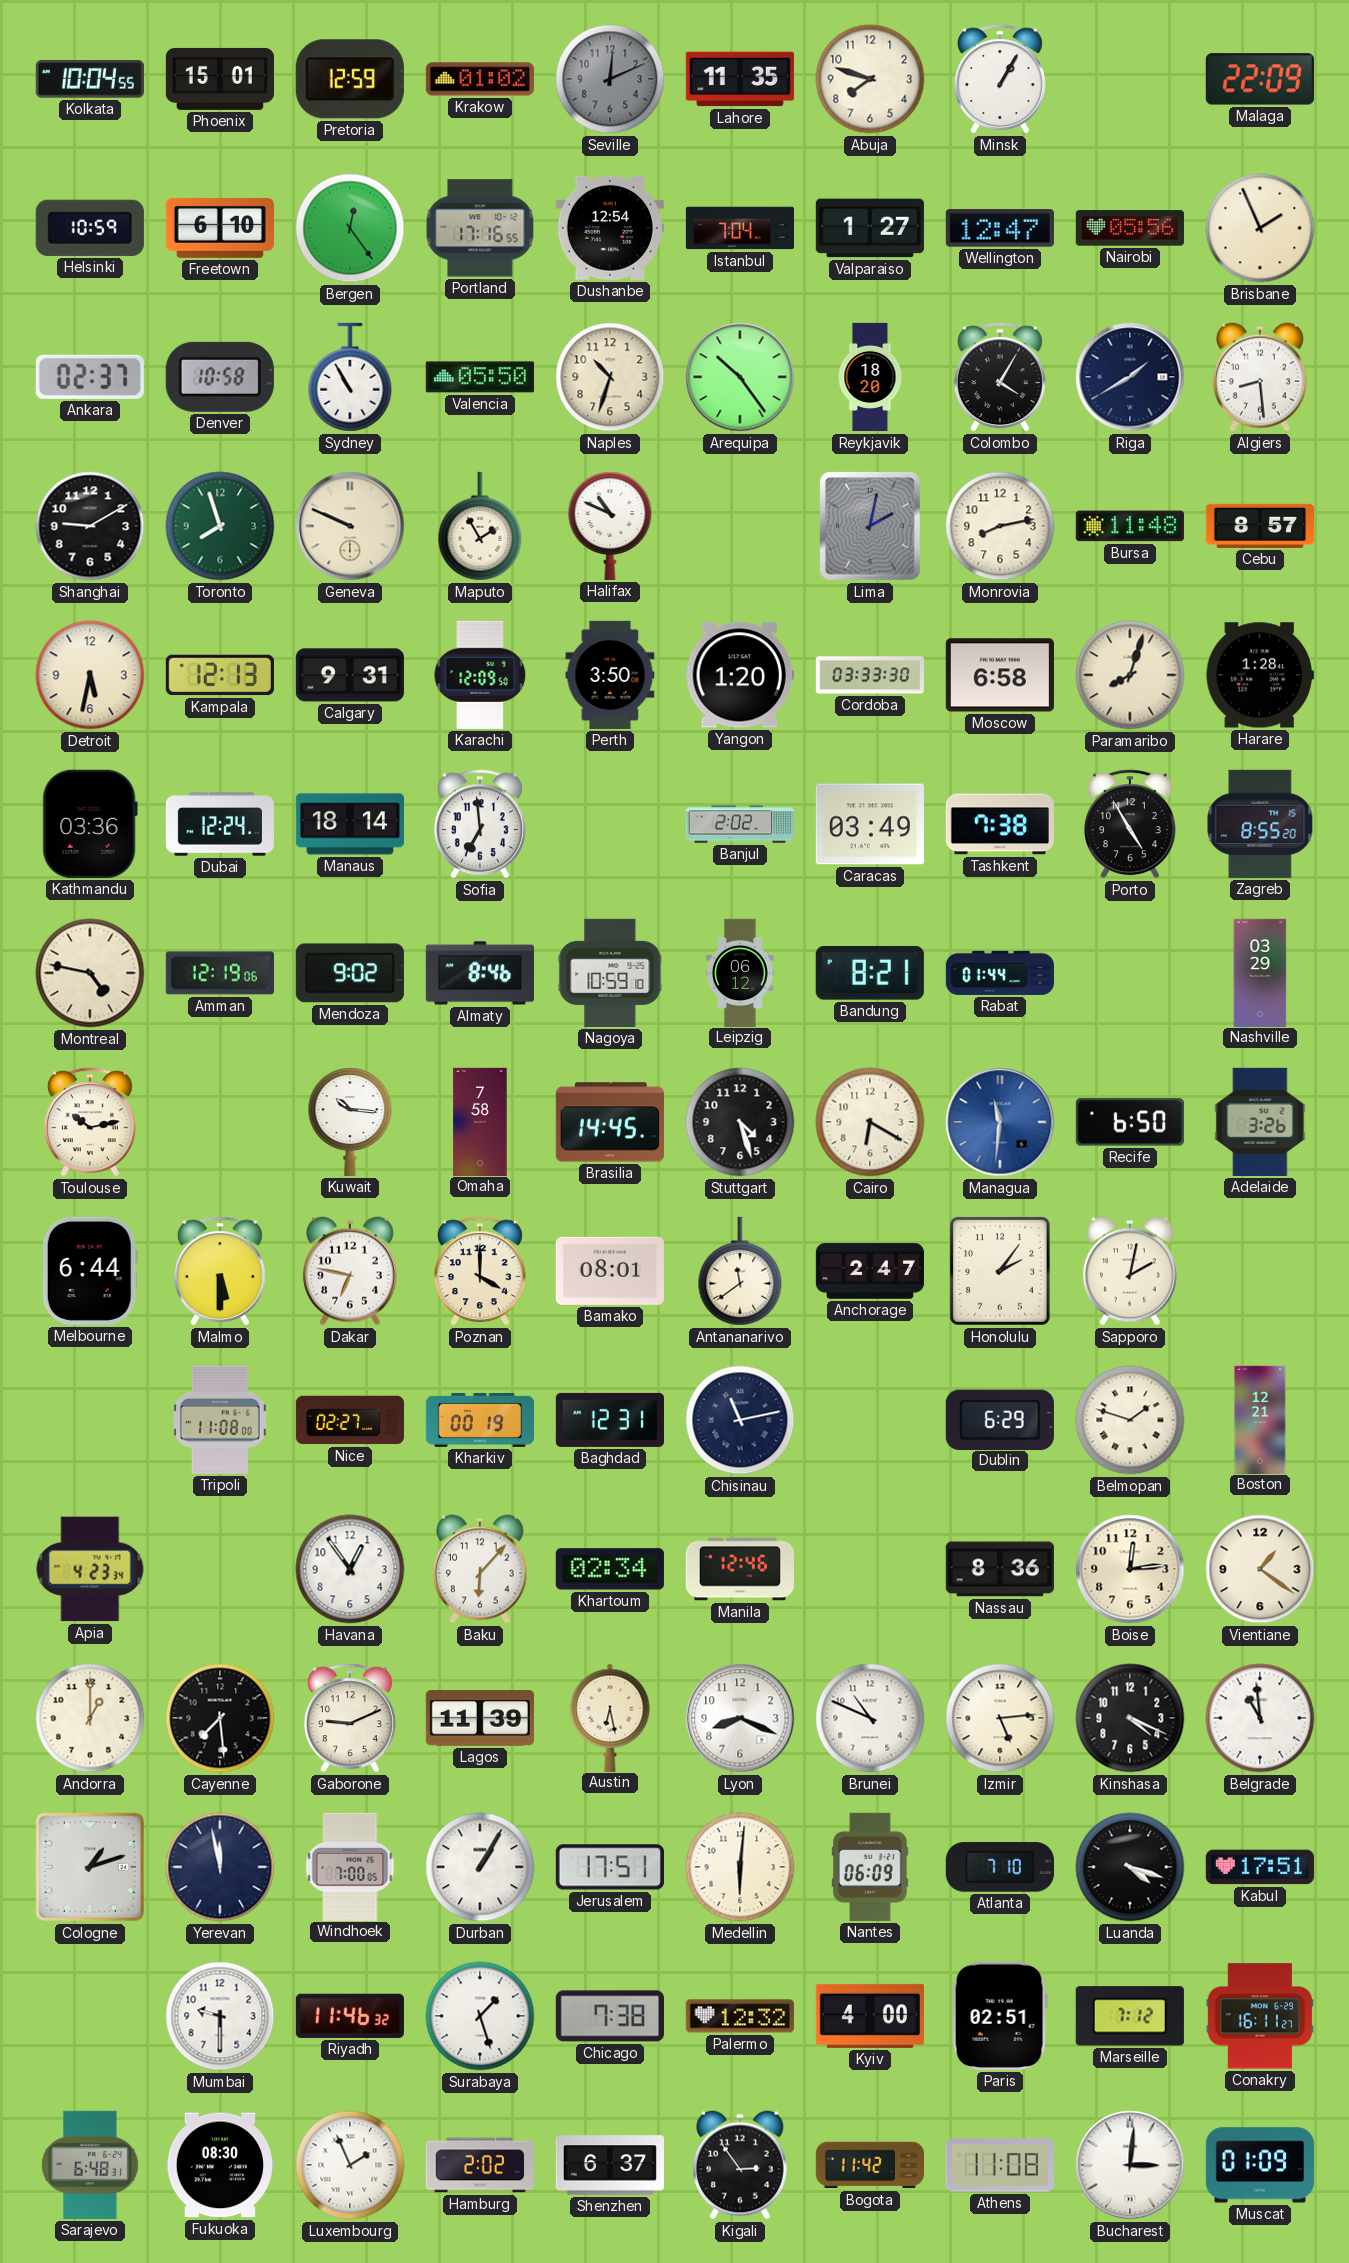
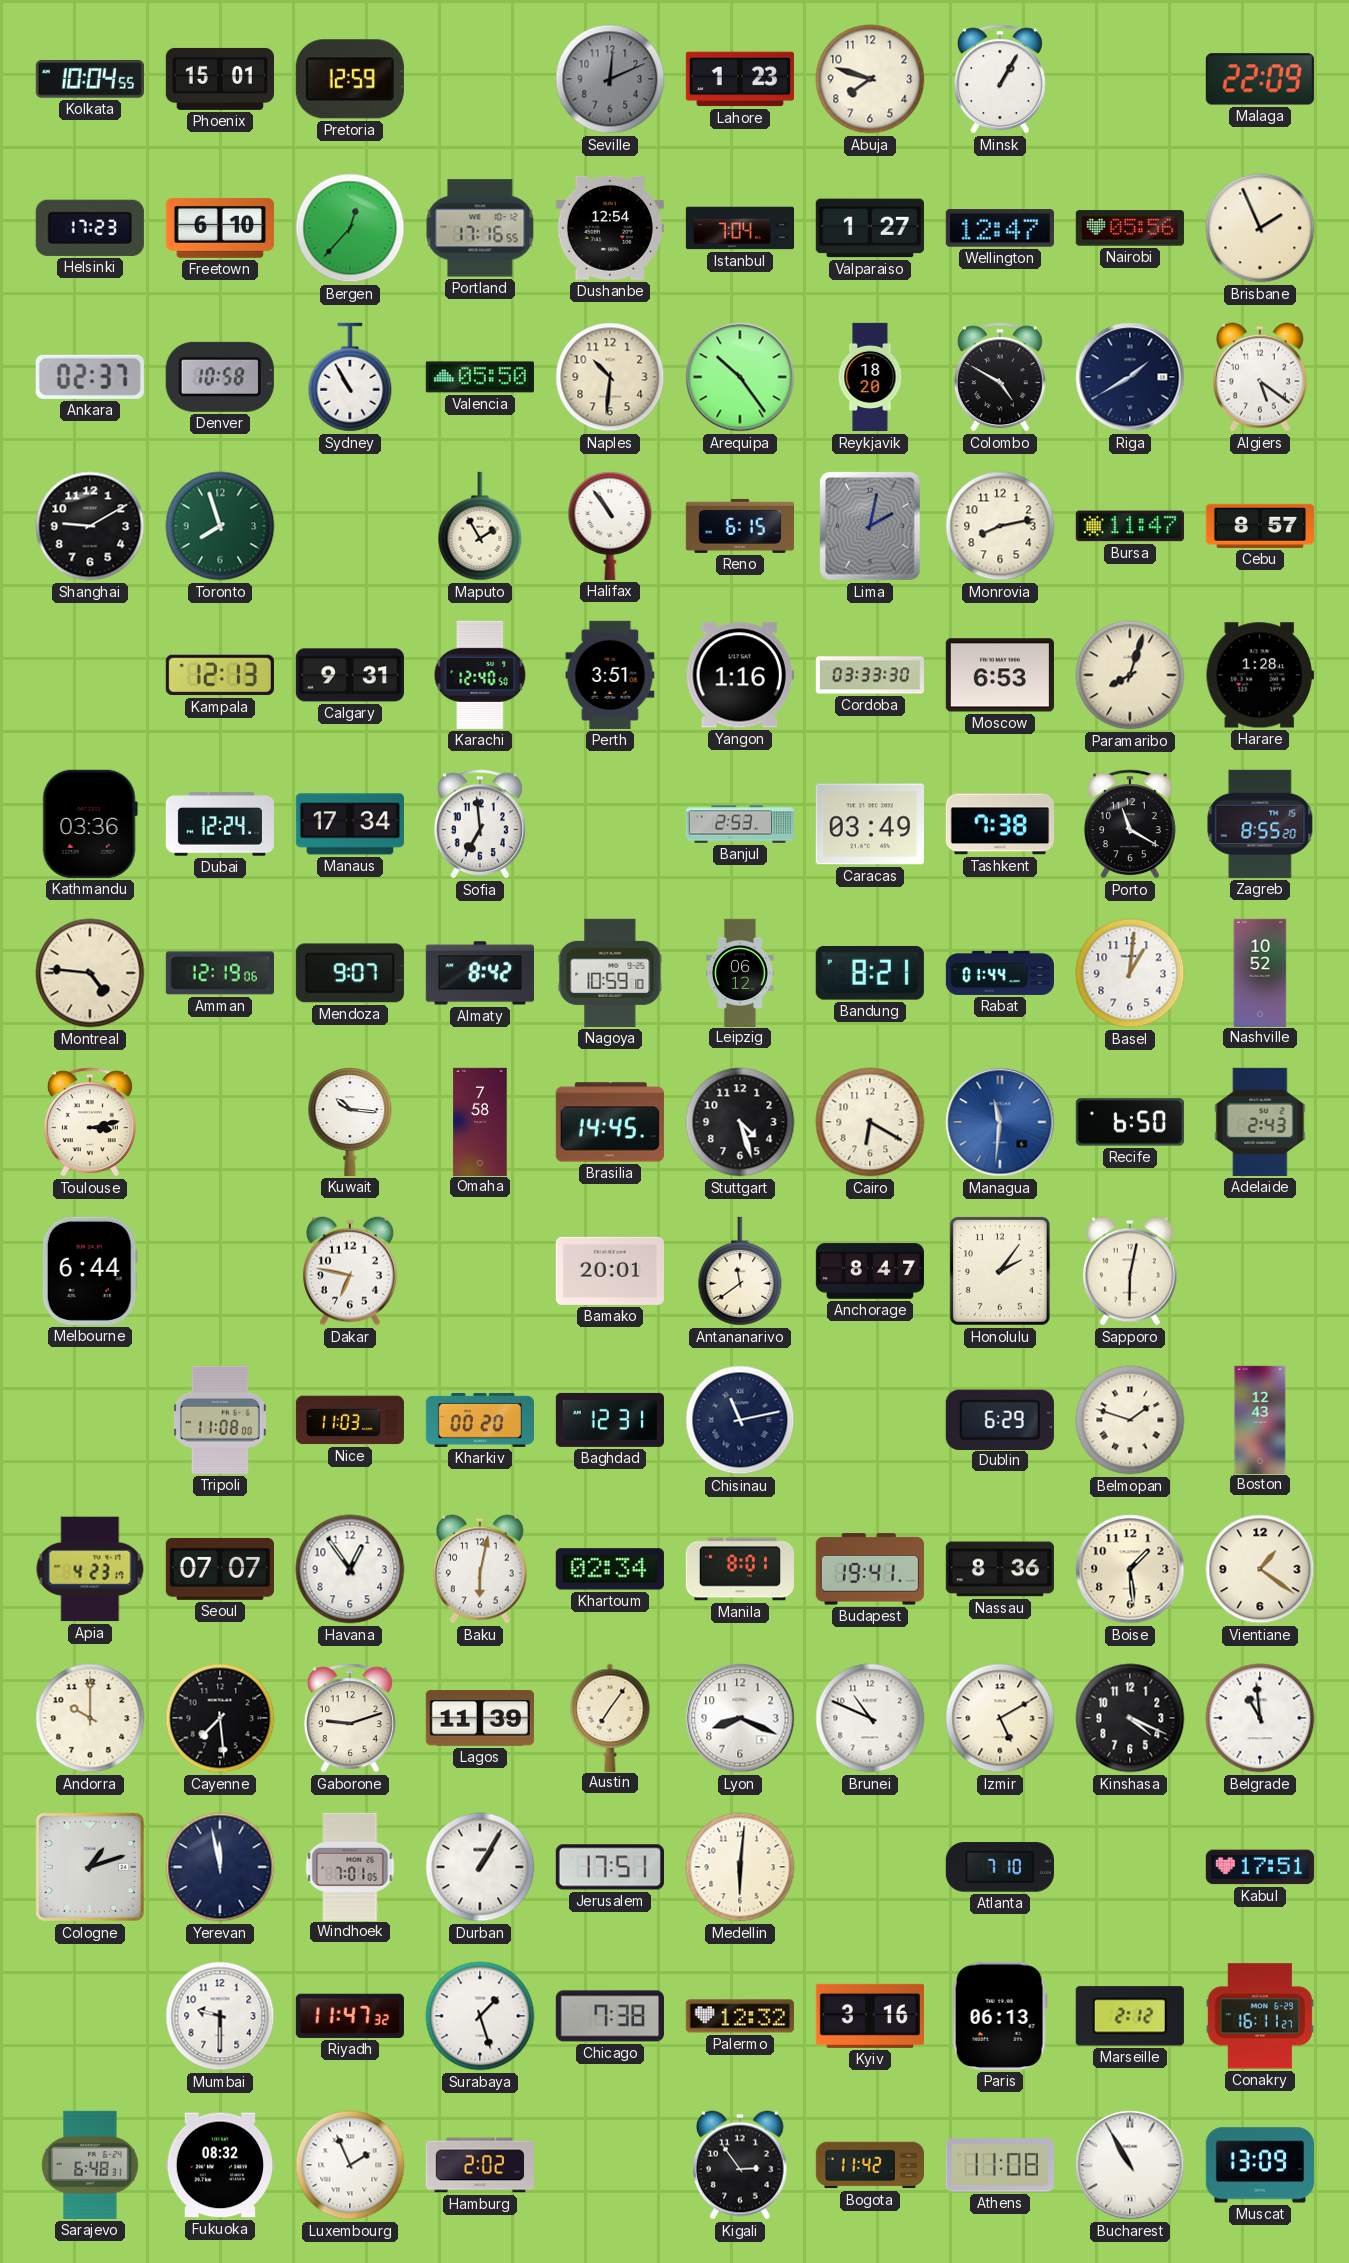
Krakow: 01:02 -> none (480, 79)
Lahore: 11:35 -> 1:23 (740, 79)
Helsinki: 10:59 -> 17:23 (90, 228)
Bergen: 12:24 -> 12:37 (350, 228)
Naples: 10:33 -> 10:31 (610, 377)
Colombo: 4:05 -> 4:50 (1000, 377)
Algiers: 8:29 -> 5:21 (1260, 377)
Geneva: 9:49 -> none (350, 526)
Halifax: 10:49 -> 10:54 (610, 526)
Reno: none -> 6:15 (740, 526)
Bursa: 11:48 -> 11:47 (1130, 526)
Detroit: 5:32 -> none (90, 675)
Karachi: 12:09 -> 12:40 (480, 675)
Perth: 3:50 -> 3:51 (610, 675)
Yangon: 1:20 -> 1:16 (740, 675)
Moscow: 6:58 -> 6:53 (1000, 675)
Manaus: 18:14 -> 17:34 (350, 824)
Banjul: 2:02 -> 2:53 (740, 824)
Porto: 4:55 -> 11:20 (1130, 824)
Montreal: 4:47 -> 4:46 (90, 973)
Mendoza: 9:02 -> 9:07 (350, 973)
Almaty: 8:46 -> 8:42 (480, 973)
Basel: none -> 1:01 (1130, 973)
Nashville: 03:29 -> 10:52 (1260, 972)
Toulouse: 10:13 -> 3:13 (90, 1122)
Adelaide: 3:26 -> 2:43 (1260, 1122)
Malmo: 5:30 -> none (220, 1271)
Poznan: 4:00 -> none (480, 1271)
Bamako: 08:01 -> 20:01 (610, 1271)
Anchorage: 2:47 -> 8:47 (869, 1271)
Sapporo: 2:02 -> 6:02 (1130, 1271)
Nice: 02:27 -> 11:03 (350, 1420)
Kharkiv: 00:19 -> 00:20 (479, 1420)
Boston: 12:21 -> 12:43 (1260, 1419)
Apia: 4:23:34 -> 4:23:17 (90, 1569)
Seoul: none -> 07:07 (220, 1569)
Baku: 6:07 -> 6:02 (480, 1569)
Manila: 12:46 -> 8:01 (739, 1569)
Budapest: none -> 19:41 (870, 1569)
Boise: 12:14 -> 1:29 (1130, 1569)
Andorra: 1:00 -> 10:00 (90, 1718)
Gaborone: 9:11 -> 9:12 (350, 1718)
Austin: 6:28 -> 7:06 (610, 1717)
Izmir: 5:14 -> 5:10 (1000, 1718)
Windhoek: 7:00 -> 7:01 (350, 1866)
Nantes: 06:09 -> none (871, 1867)
Luanda: 4:18 -> none (1130, 1867)
Riyadh: 11:46 -> 11:47 (350, 2016)
Kyiv: 4:00 -> 3:16 (870, 2016)
Paris: 02:51 -> 06:13 (1000, 2016)
Marseille: 7:12 -> 2:12 (1130, 2016)
Fukuoka: 08:30 -> 08:32 (220, 2165)
Shenzhen: 6:37 -> none (609, 2165)
Bucharest: 3:01 -> 10:55 (1130, 2165)
Muscat: 01:09 -> 13:09 (1260, 2165)
